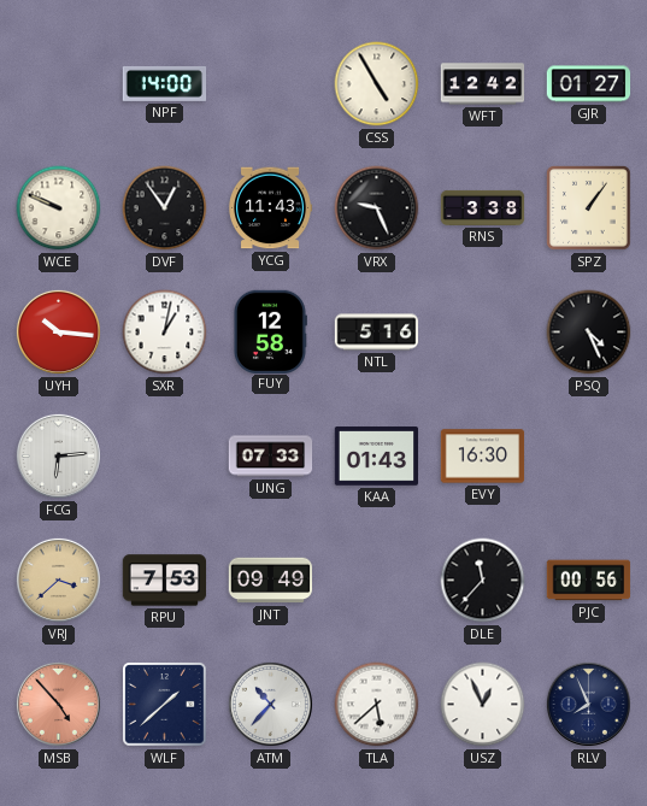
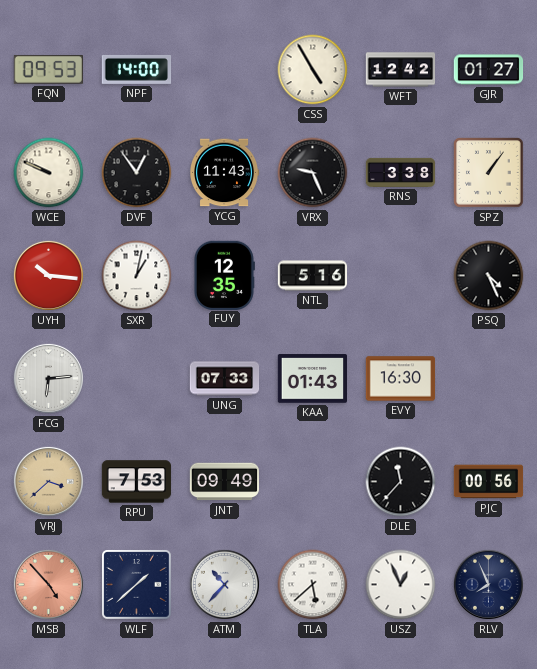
FQN: none -> 09:53 (48, 70)
FUY: 12:58 -> 12:35 (224, 275)
